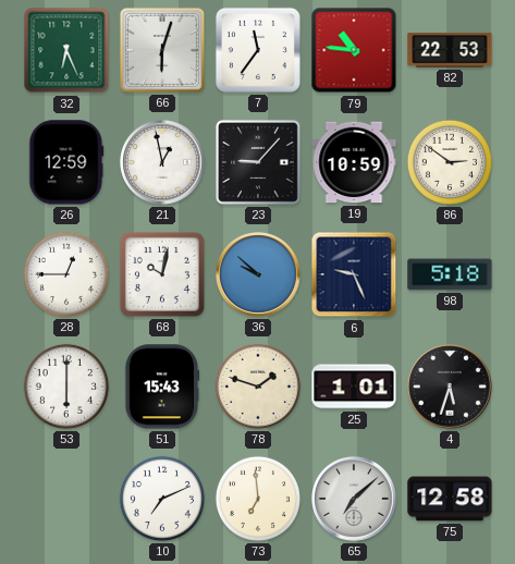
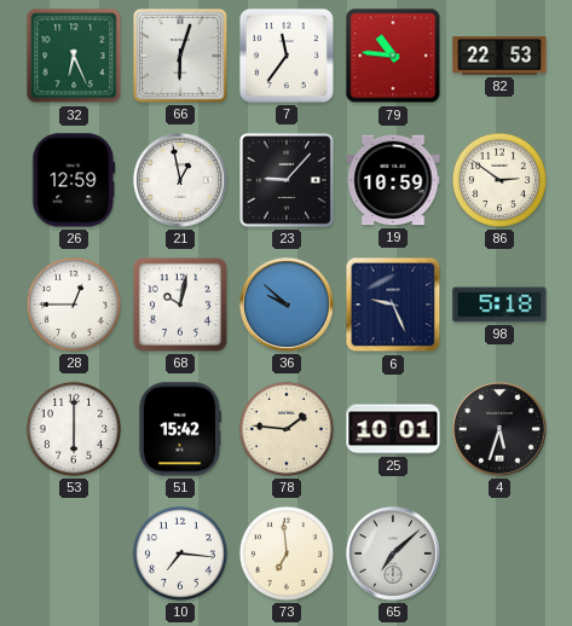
51: 15:43 -> 15:42 (180, 429)
78: 1:48 -> 1:46 (287, 429)
25: 1:01 -> 10:01 (393, 429)
10: 7:11 -> 7:16 (180, 553)
75: 12:58 -> none (450, 499)
